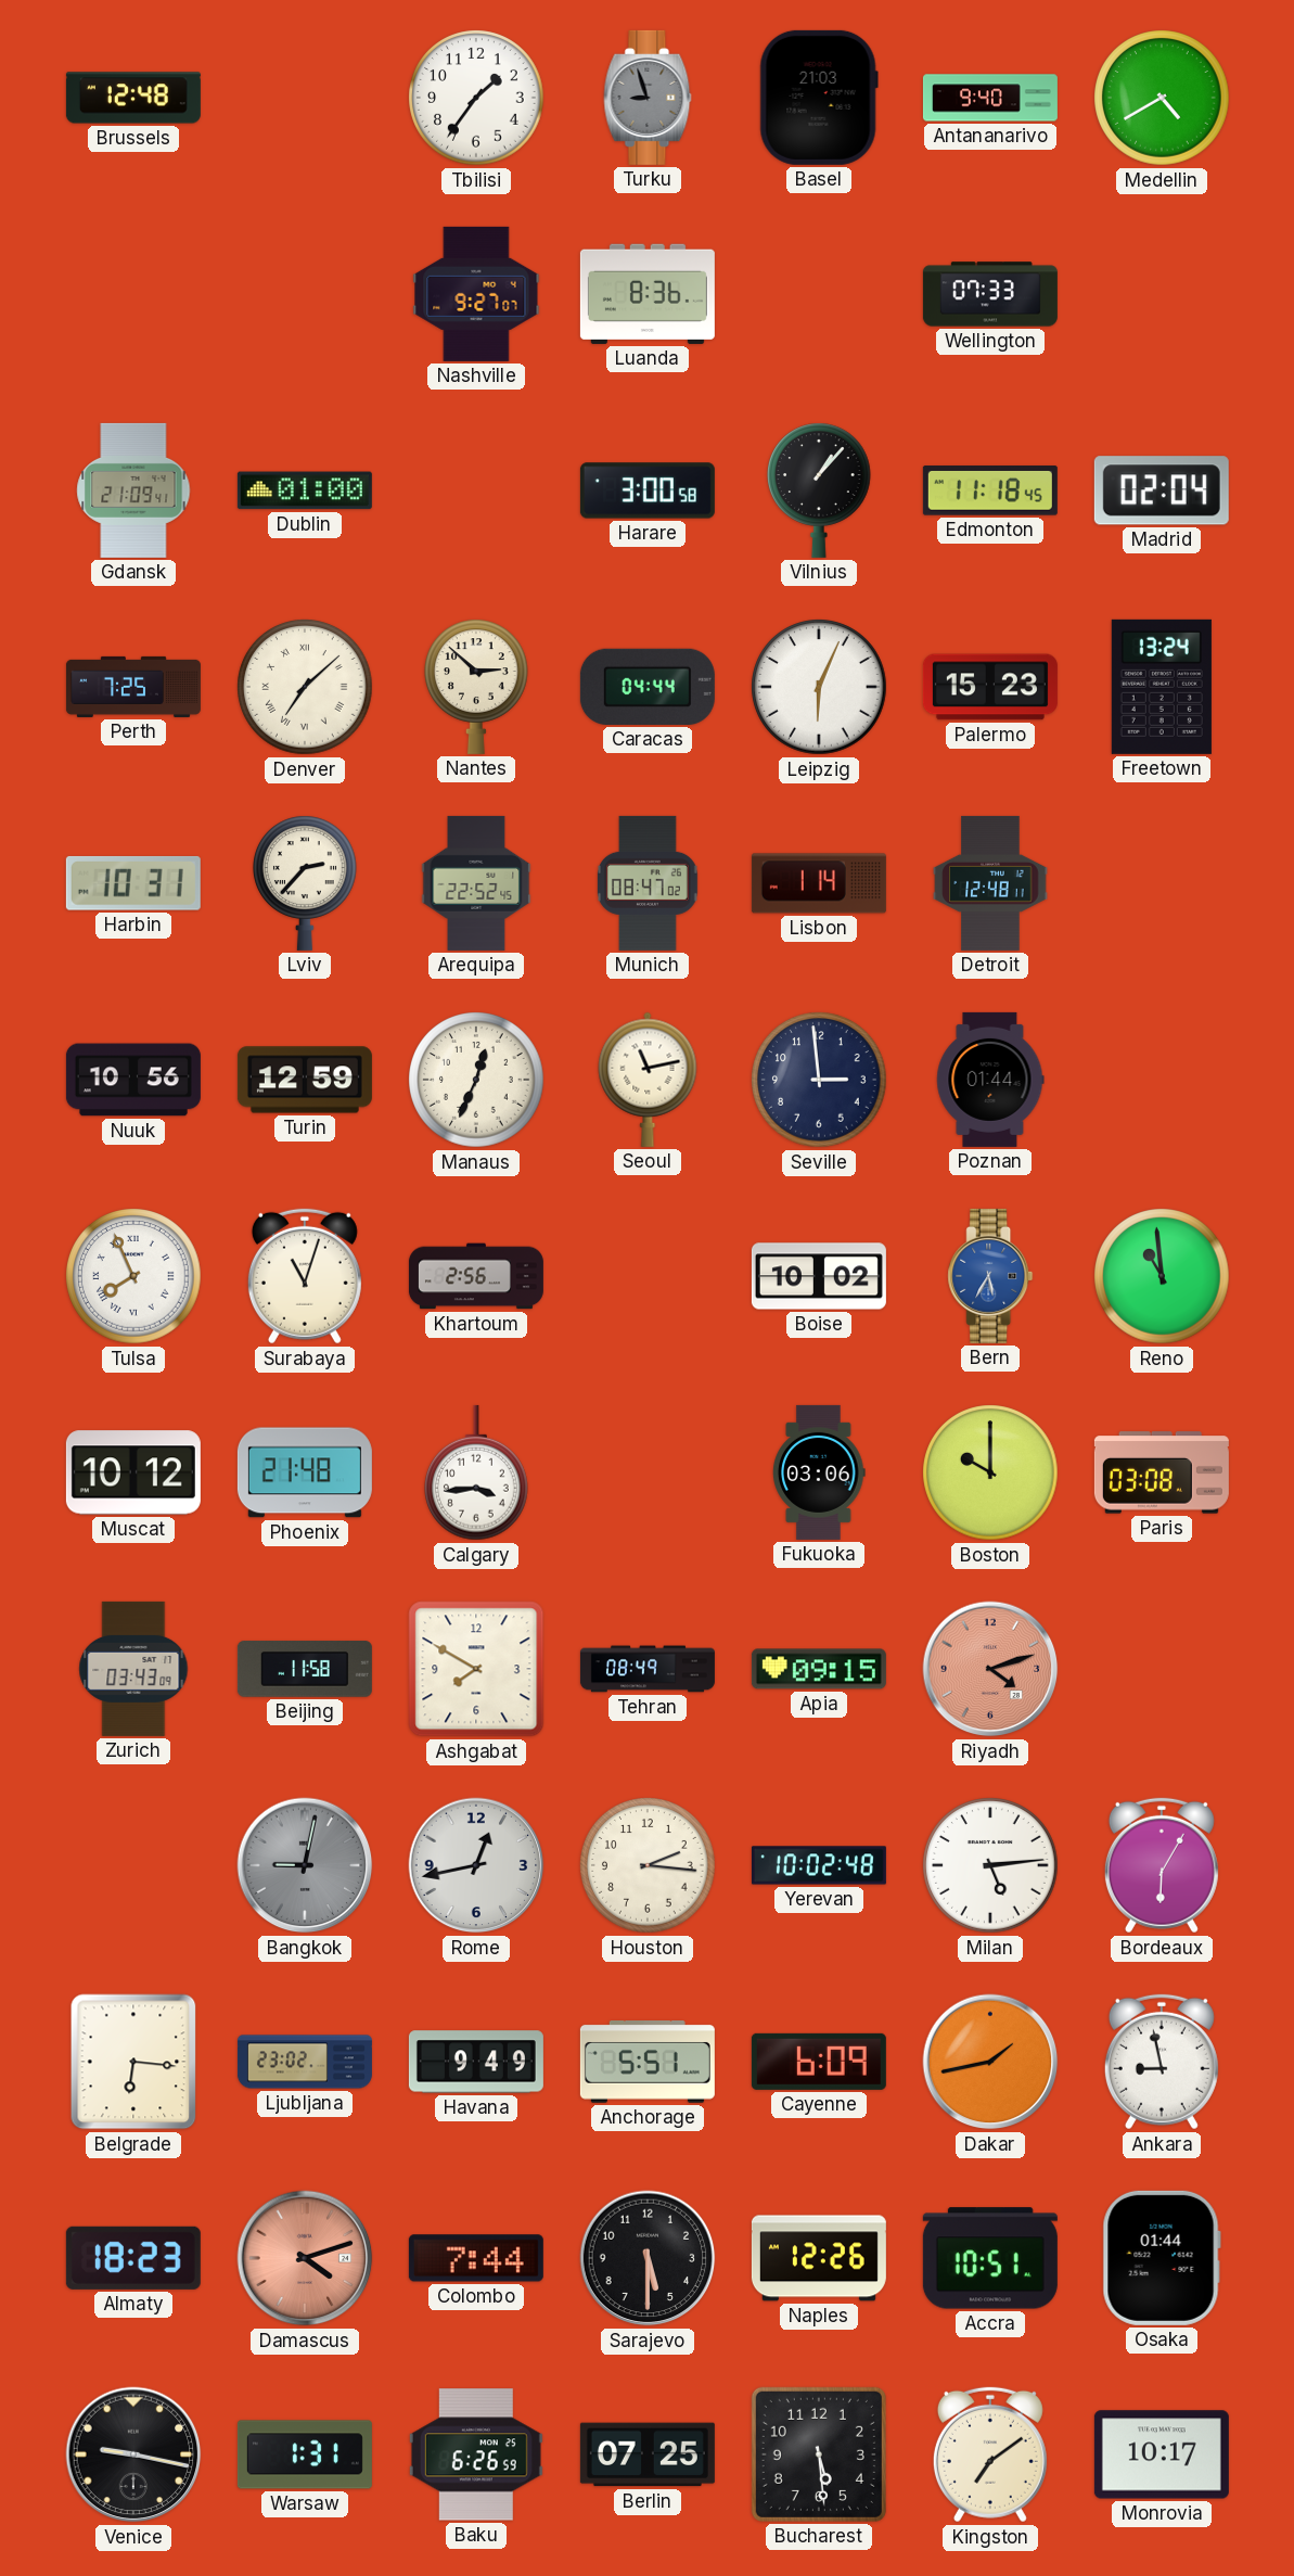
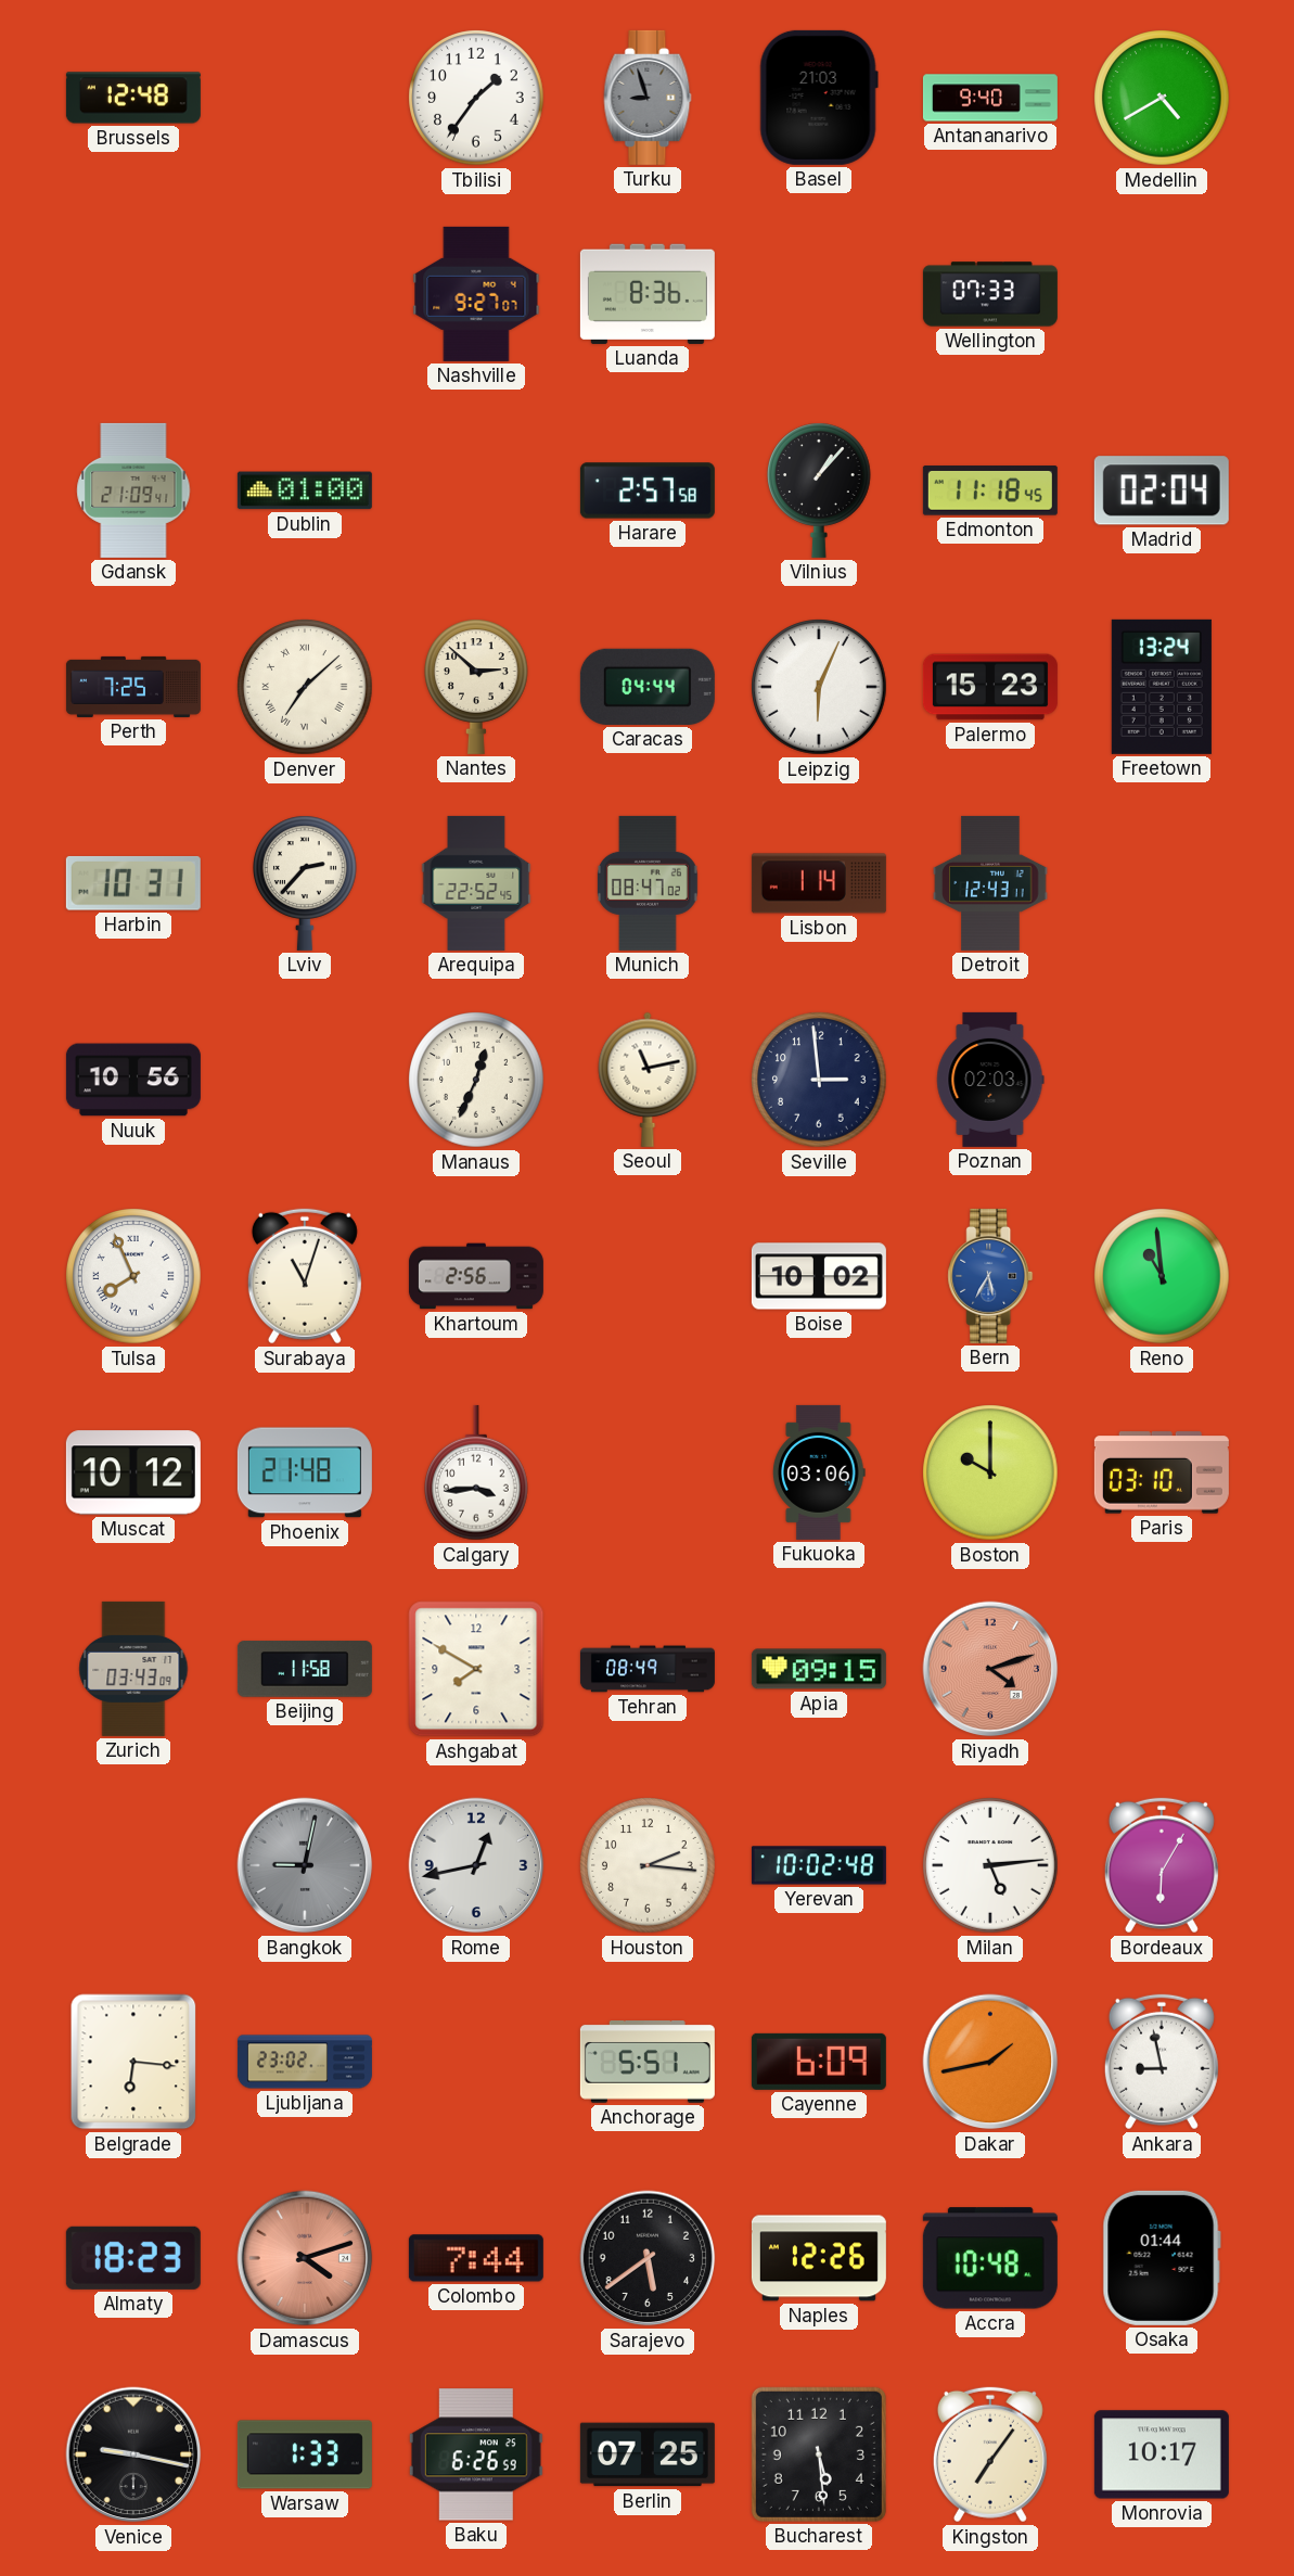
Harare: 3:00 -> 2:57 (648, 490)
Detroit: 12:48 -> 12:43 (990, 883)
Turin: 12:59 -> none (305, 1080)
Poznan: 01:44 -> 02:03 (990, 1080)
Paris: 03:08 -> 03:10 (1162, 1472)
Havana: 9:49 -> none (476, 2062)
Sarajevo: 5:30 -> 5:39 (648, 2258)
Accra: 10:51 -> 10:48 (990, 2258)
Warsaw: 1:31 -> 1:33 (305, 2454)
Kingston: 7:09 -> 7:06 (990, 2454)
